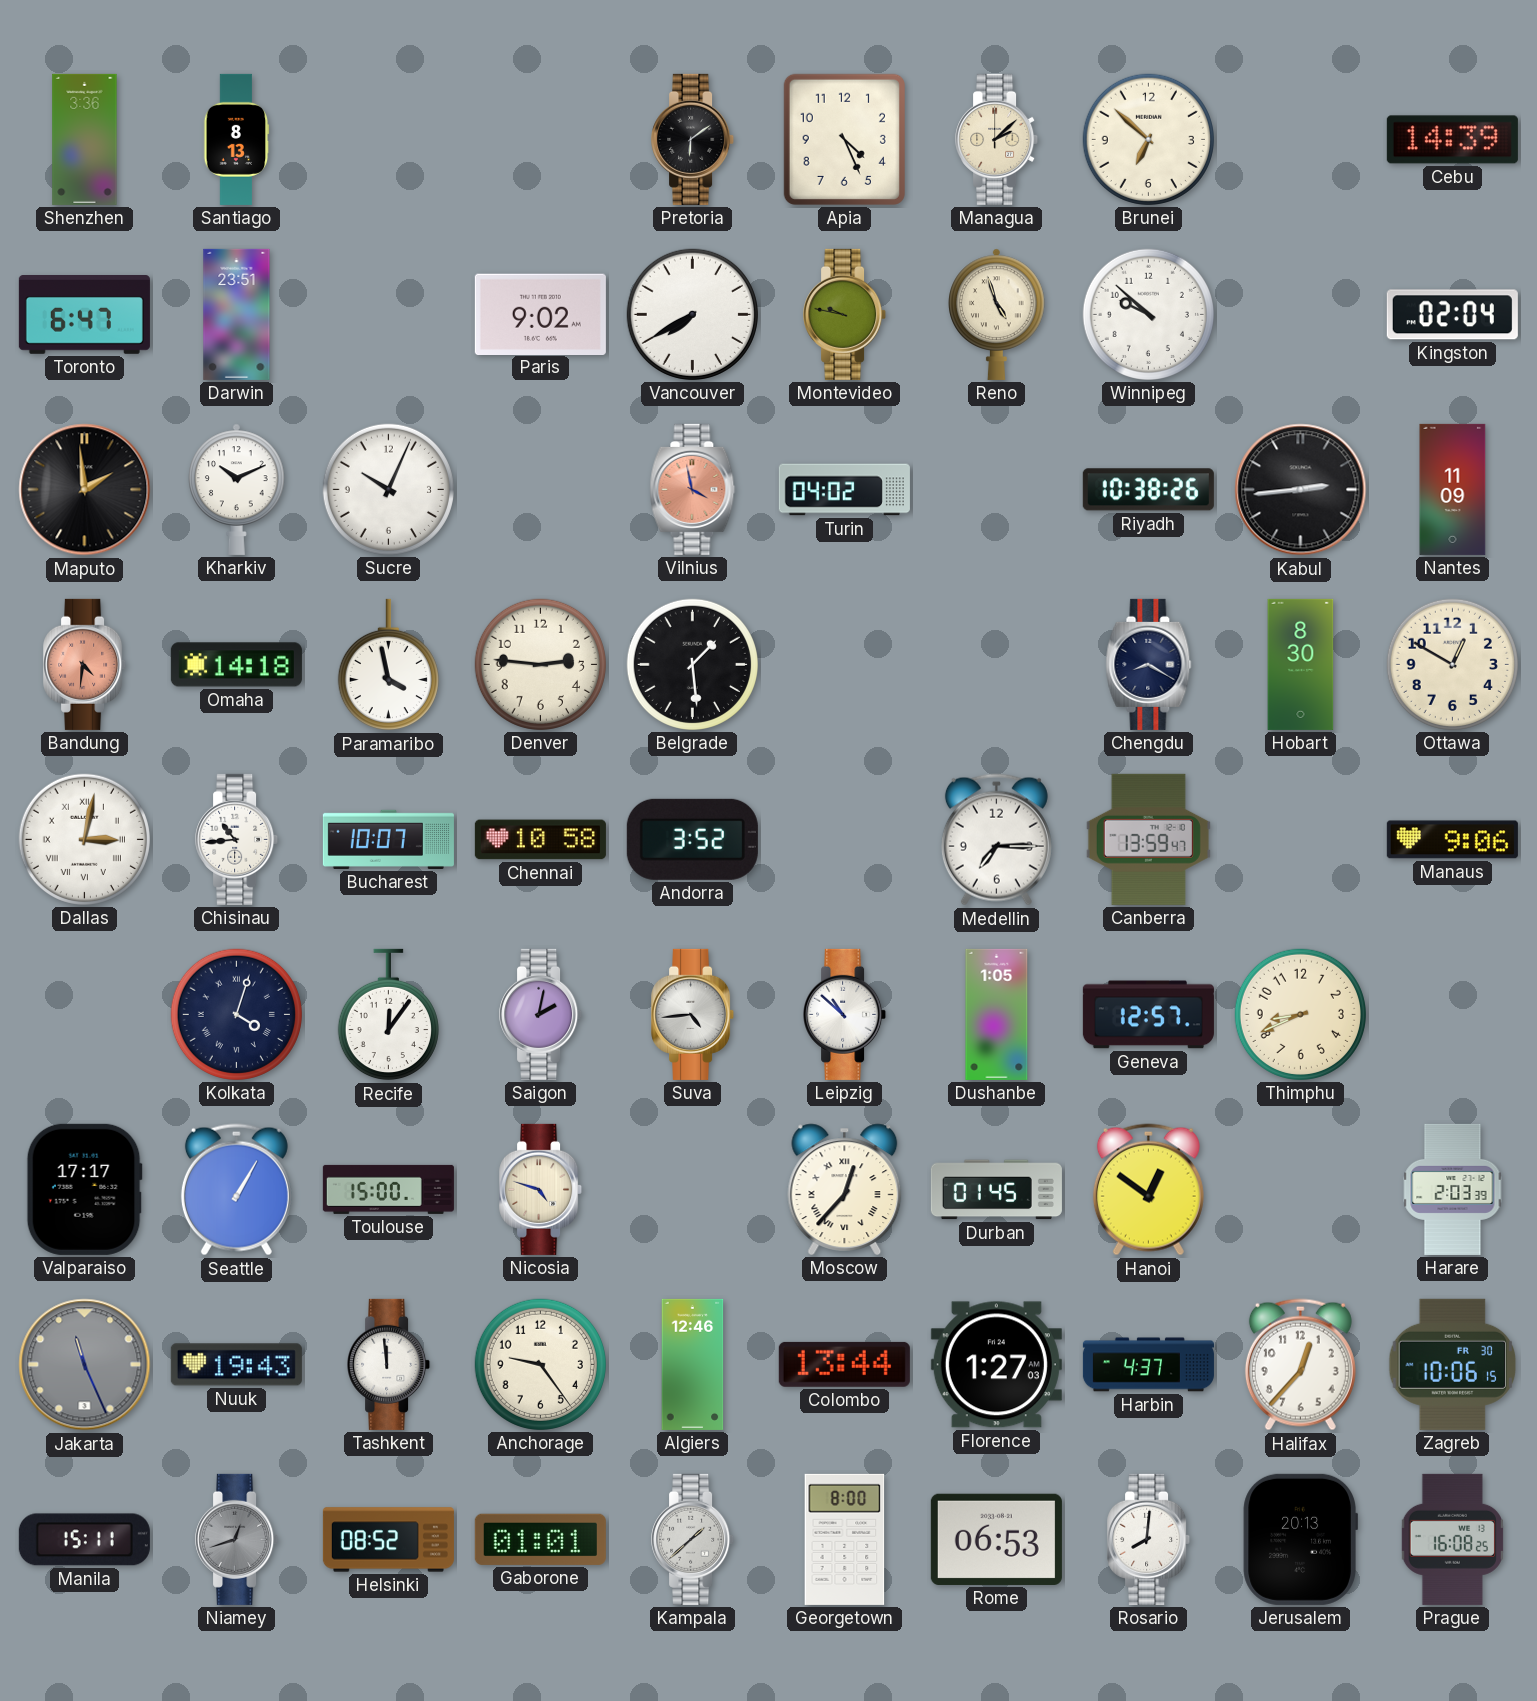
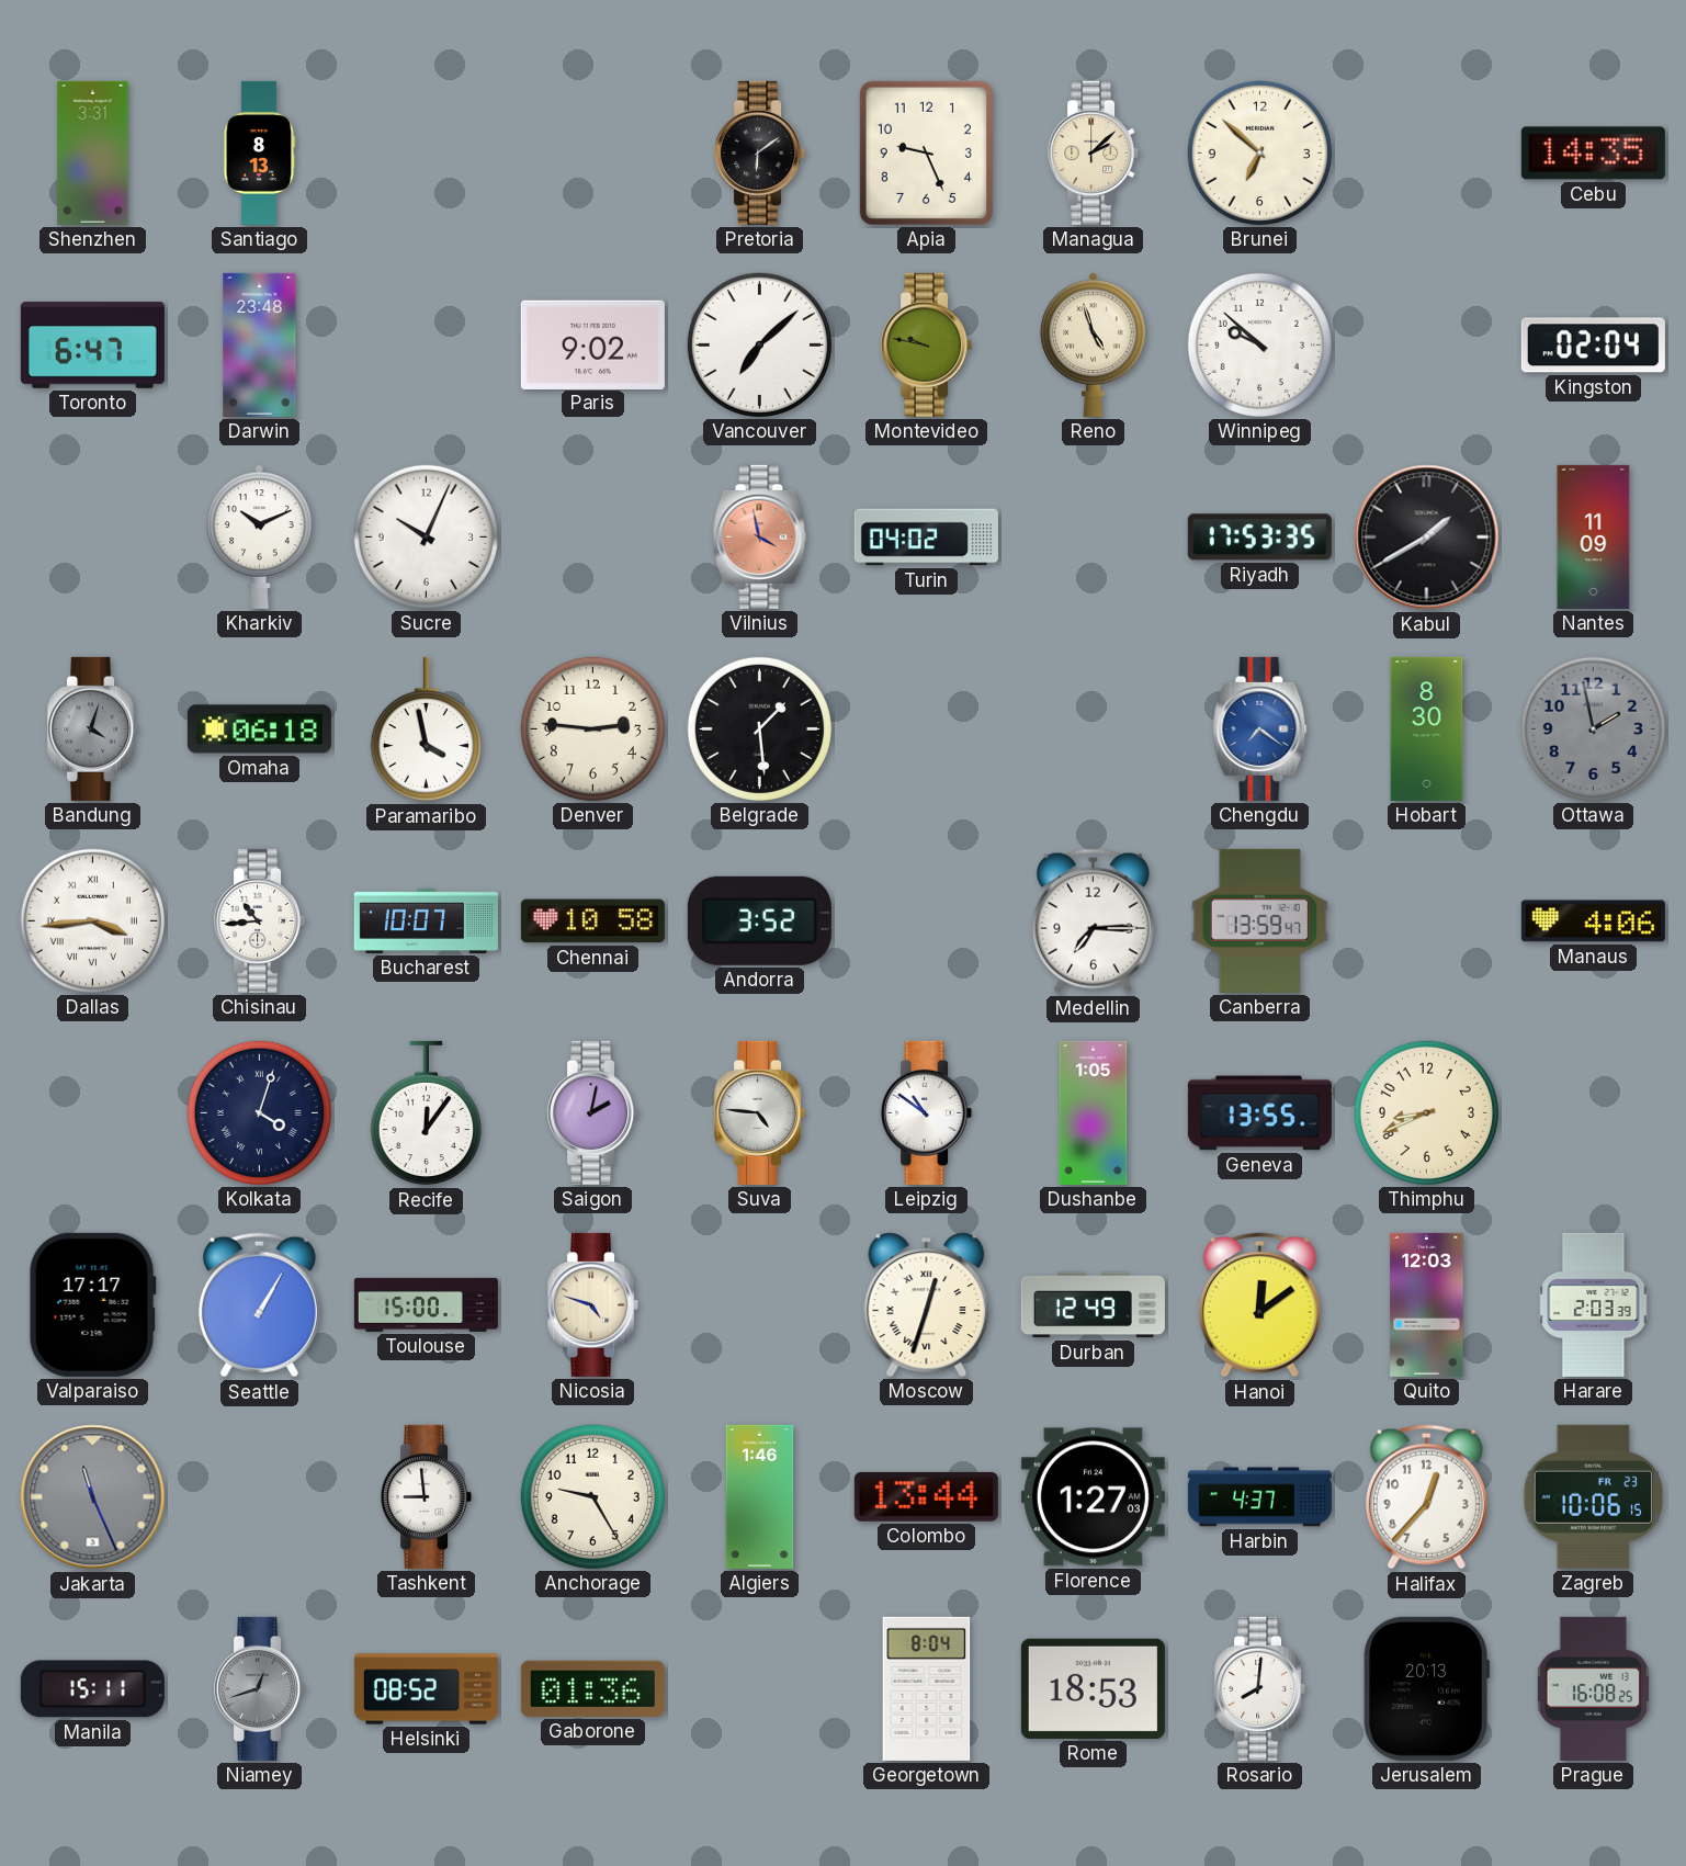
Shenzhen: 3:36 -> 3:31 (93, 152)
Apia: 4:26 -> 9:26 (926, 152)
Cebu: 14:39 -> 14:35 (1593, 154)
Darwin: 23:51 -> 23:48 (260, 344)
Vancouver: 7:40 -> 7:08 (759, 344)
Maputo: 1:59 -> none (85, 490)
Riyadh: 10:38 -> 17:53 (1259, 538)
Kabul: 2:44 -> 1:40 (1427, 538)
Bandung: 4:31 -> 4:03 (93, 728)
Bandung dial: salmon -> grey (93, 728)
Omaha: 14:18 -> 06:18 (259, 730)
Chengdu: 8:20 -> 7:21 (1260, 728)
Chengdu dial: navy -> blue (1260, 728)
Ottawa: 12:50 -> 1:58 (1593, 728)
Ottawa dial: cream -> grey (1593, 728)
Dallas: 3:02 -> 3:44 (92, 920)
Manaus: 9:06 -> 4:06 (1593, 921)
Suva: 4:44 -> 4:46 (760, 1112)
Leipzig: 10:52 -> 10:51 (927, 1112)
Geneva: 12:57 -> 13:55 (1259, 1113)
Moscow: 12:37 -> 12:33 (927, 1304)
Durban: 01:45 -> 12:49 (1093, 1305)
Hanoi: 12:51 -> 12:09 (1259, 1305)
Quito: none -> 12:03 (1427, 1304)
Nuuk: 19:43 -> none (236, 1365)
Tashkent: 11:59 -> 8:59 (427, 1496)
Anchorage: 9:24 -> 9:25 (592, 1496)
Algiers: 12:46 -> 1:46 (760, 1496)
Zagreb date: FR 30 -> FR 23 (1594, 1496)
Gaborone: 01:01 -> 01:36 (592, 1688)
Kampala: 1:38 -> none (693, 1539)
Georgetown: 8:00 -> 8:04 (927, 1688)
Rome: 06:53 -> 18:53 (1093, 1688)
